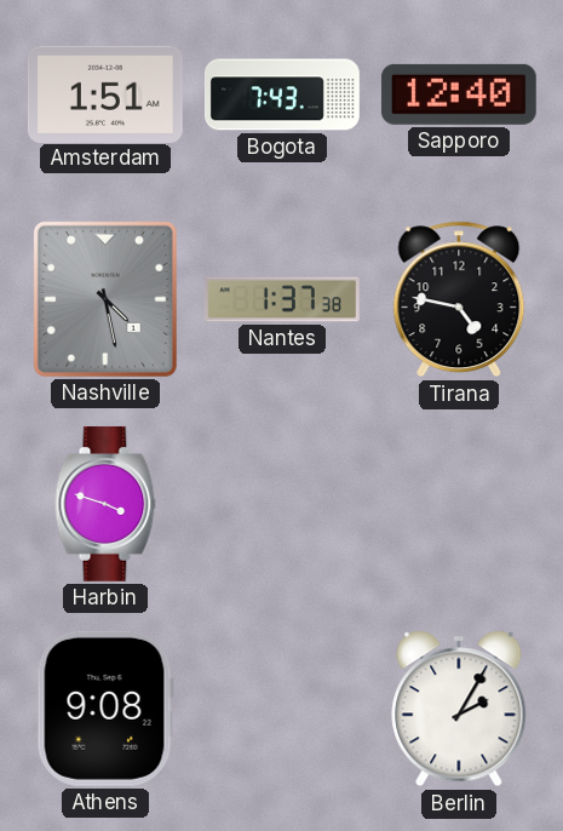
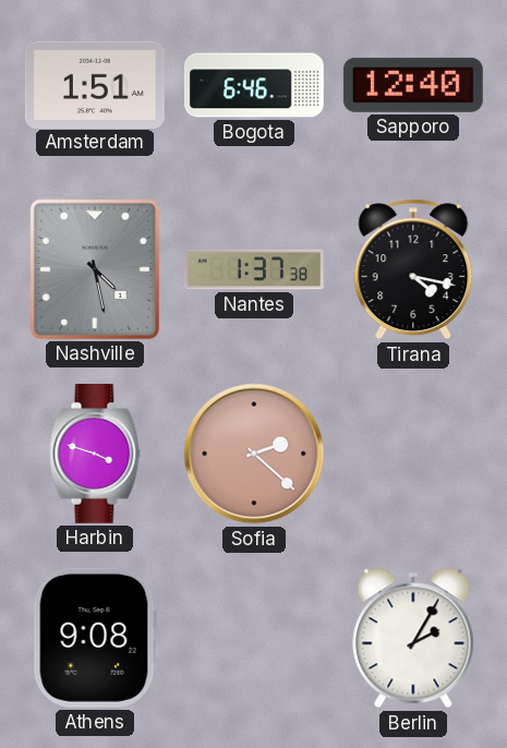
Bogota: 7:43 -> 6:46 (254, 85)
Tirana: 4:47 -> 4:17 (413, 269)
Sofia: none -> 2:22 (254, 454)
